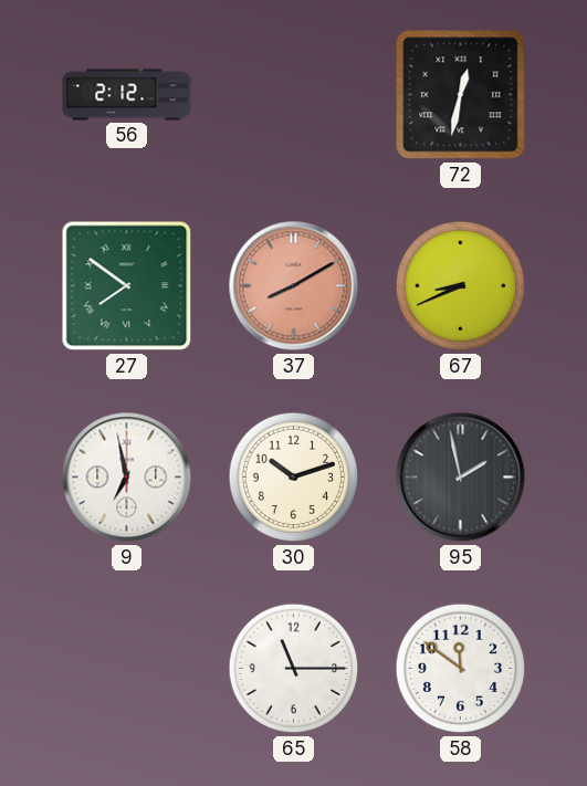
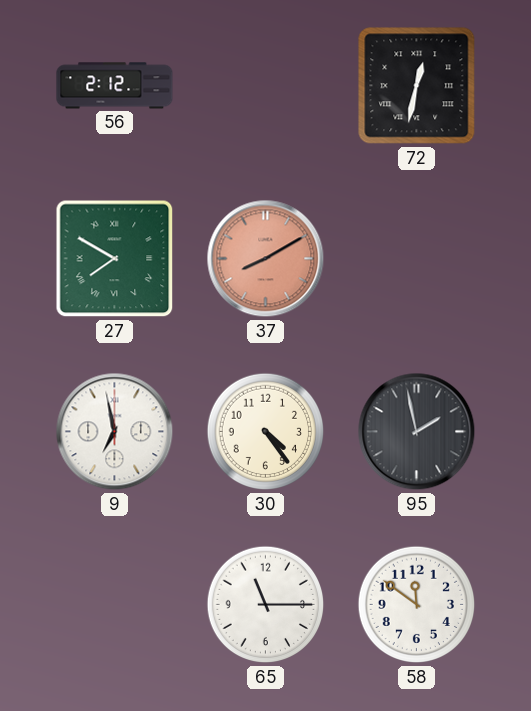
27: 7:51 -> 7:50 (115, 259)
67: 8:41 -> none (461, 286)
30: 10:12 -> 4:24 (266, 432)
